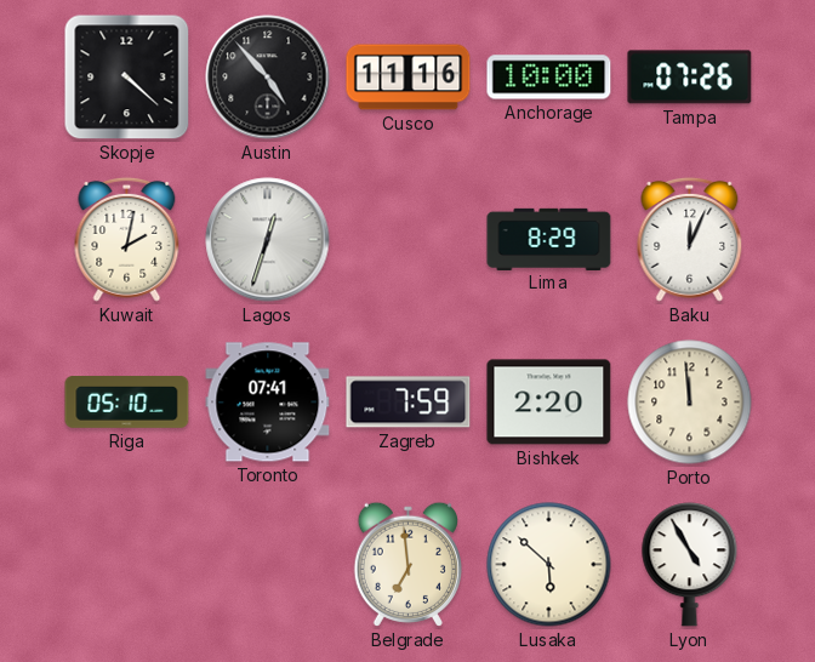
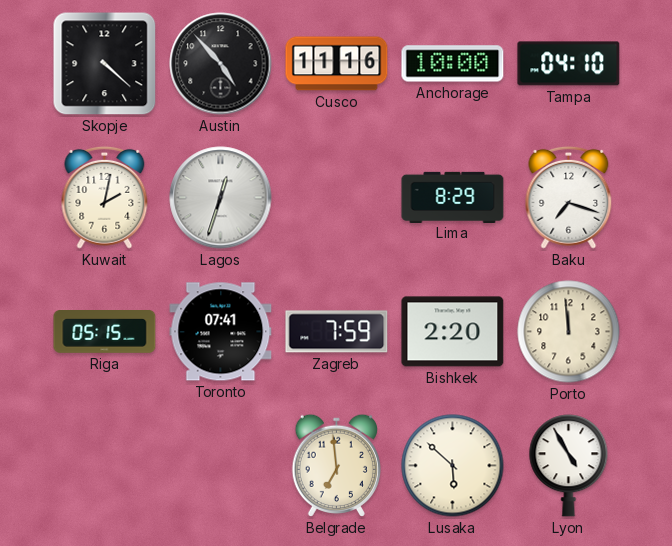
Tampa: 07:26 -> 04:10 (569, 64)
Baku: 12:04 -> 7:18 (569, 197)
Riga: 05:10 -> 05:15 (105, 332)
